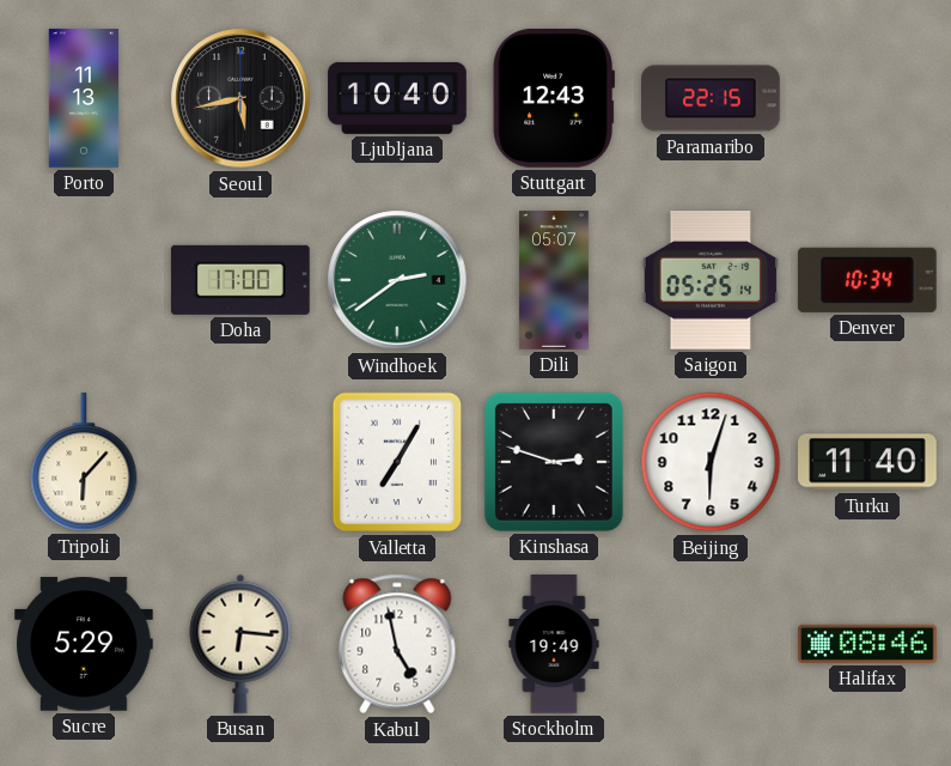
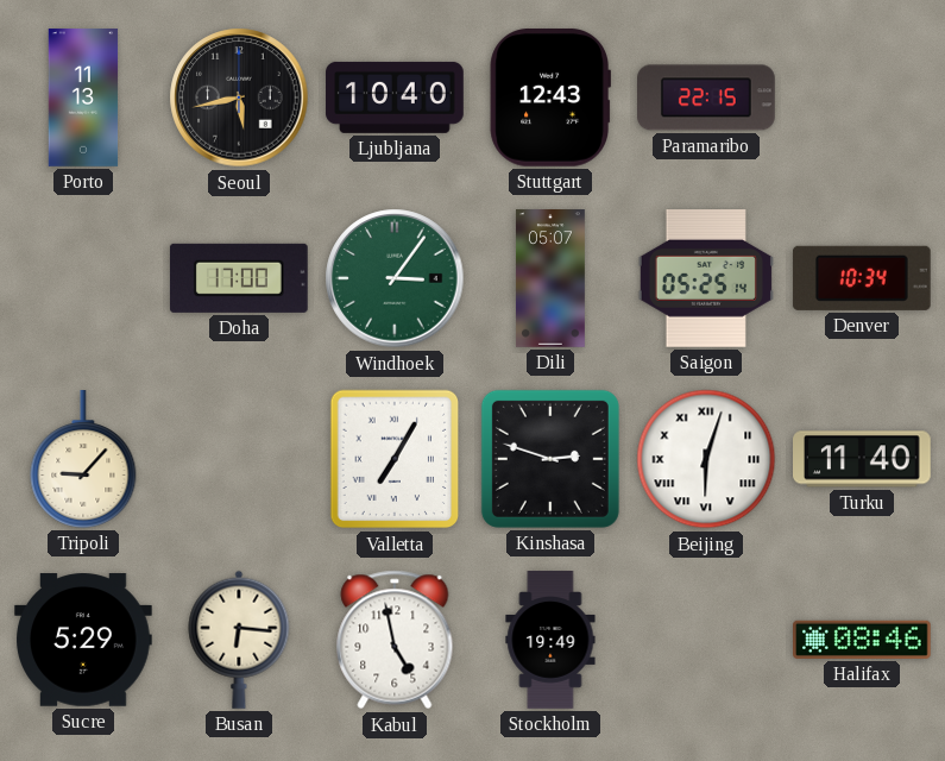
Windhoek: 2:39 -> 3:06 (395, 278)
Tripoli: 6:07 -> 9:07 (83, 460)
Beijing numerals: Arabic -> Roman (706, 459)
